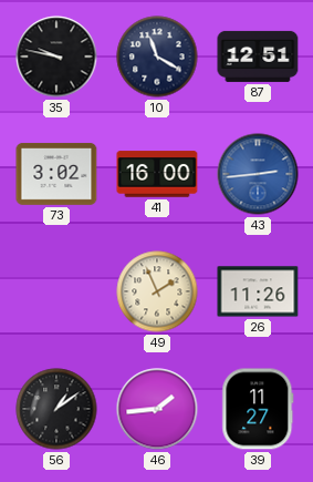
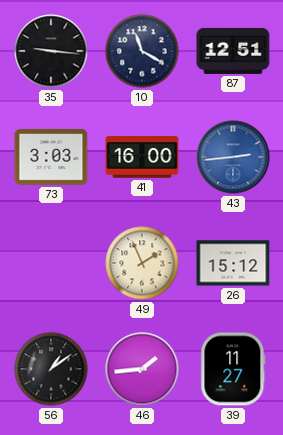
35: 9:47 -> 9:16 (51, 51)
73: 3:02 -> 3:03 (51, 157)
26: 11:26 -> 15:12 (233, 263)
